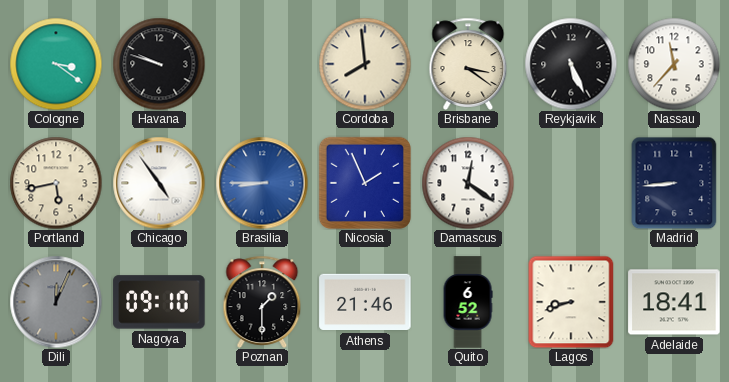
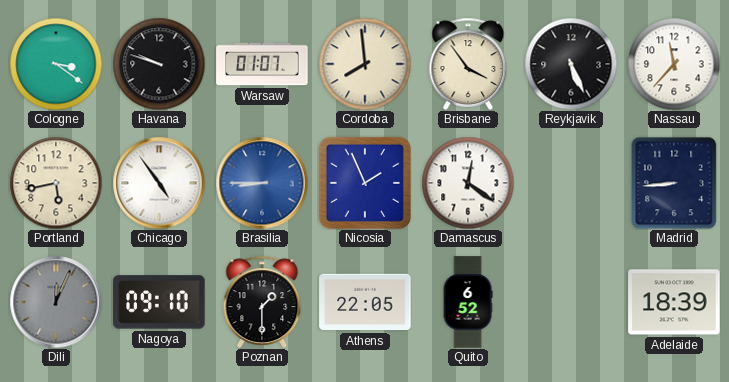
Warsaw: none -> 01:07 (262, 64)
Brisbane: 3:21 -> 3:54 (468, 64)
Athens: 21:46 -> 22:05 (365, 302)
Lagos: 8:42 -> none (571, 302)
Adelaide: 18:41 -> 18:39 (674, 302)
